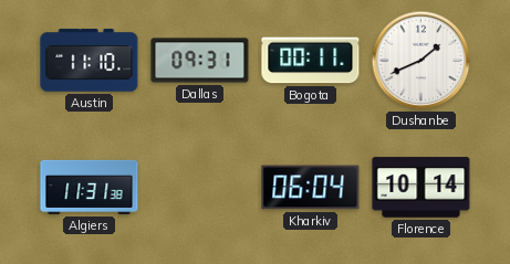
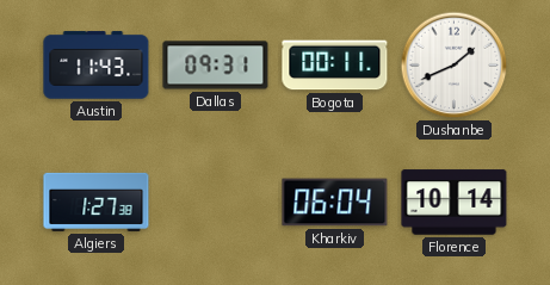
Austin: 11:10 -> 11:43 (97, 66)
Algiers: 11:31 -> 1:27 (97, 202)
